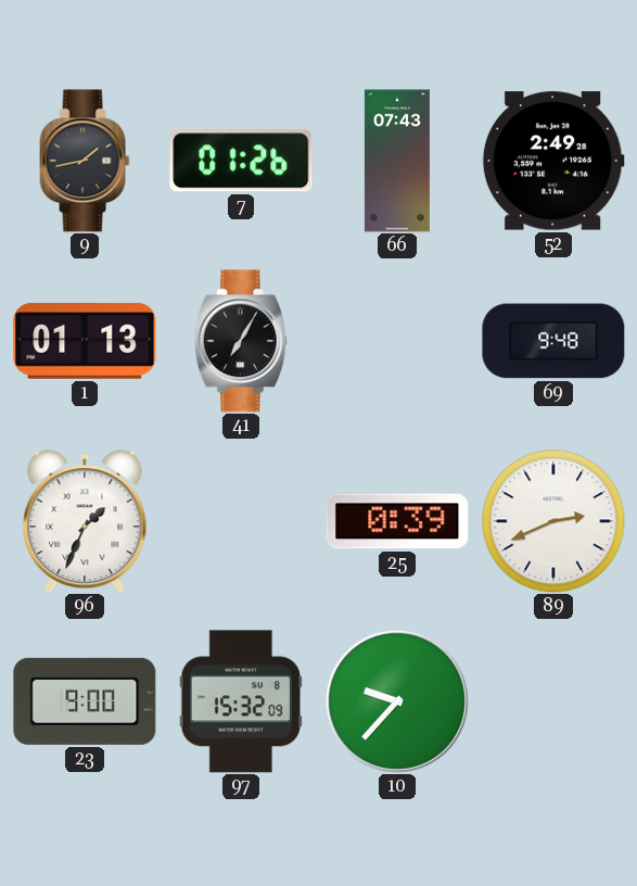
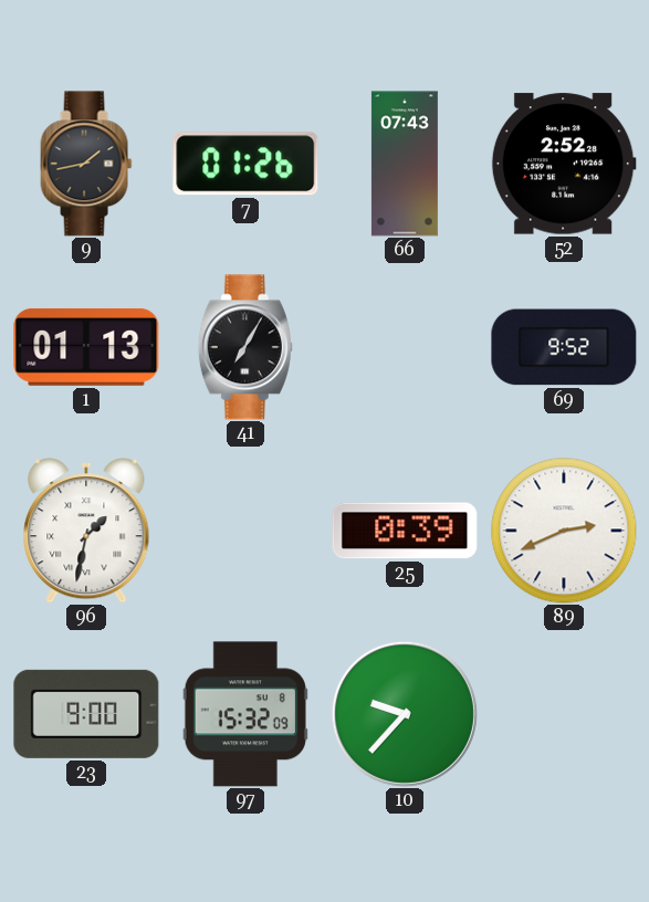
52: 2:49 -> 2:52 (564, 164)
69: 9:48 -> 9:52 (564, 347)
96: 1:34 -> 1:32 (86, 531)
